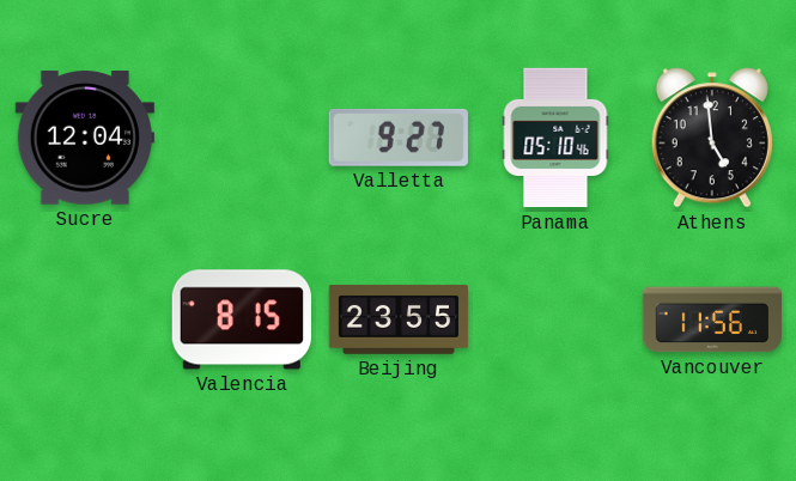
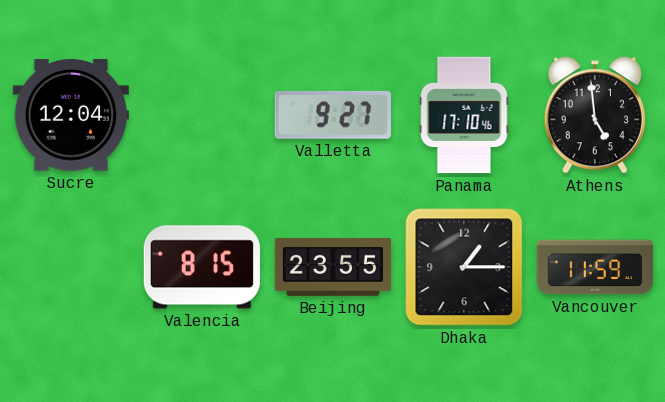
Panama: 05:10 -> 17:10 (464, 115)
Dhaka: none -> 1:15 (464, 267)
Vancouver: 11:56 -> 11:59 (595, 267)
